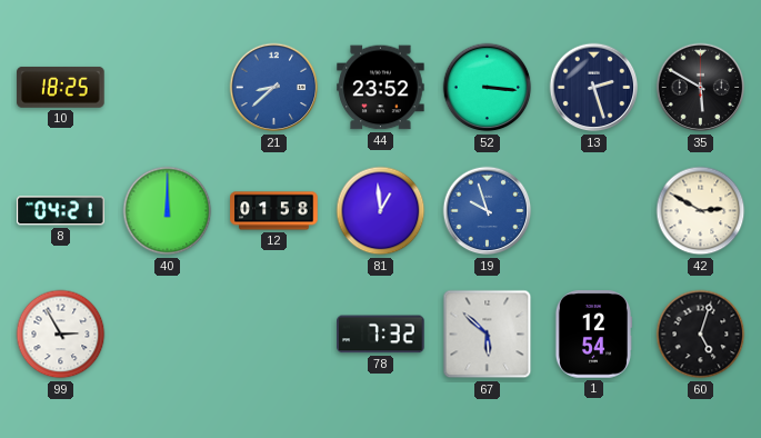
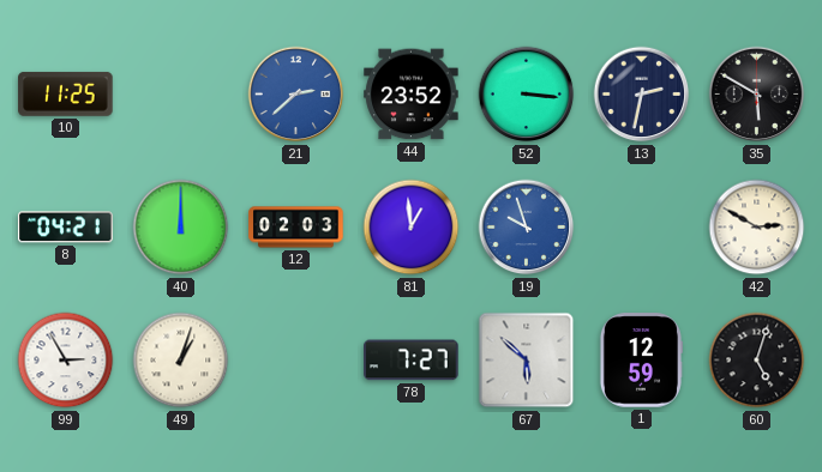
10: 18:25 -> 11:25 (66, 93)
21: 8:38 -> 2:38 (296, 95)
13: 2:27 -> 2:32 (642, 95)
12: 01:58 -> 02:03 (296, 228)
49: none -> 1:03 (181, 361)
78: 7:32 -> 7:27 (412, 361)
1: 12:54 -> 12:59 (641, 361)
